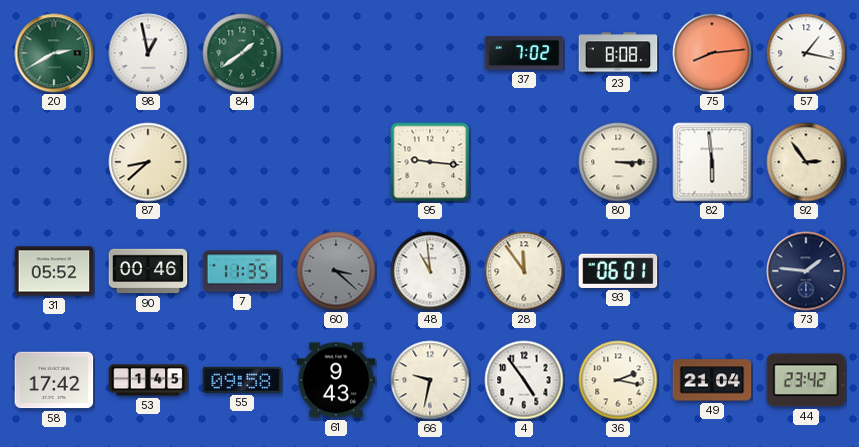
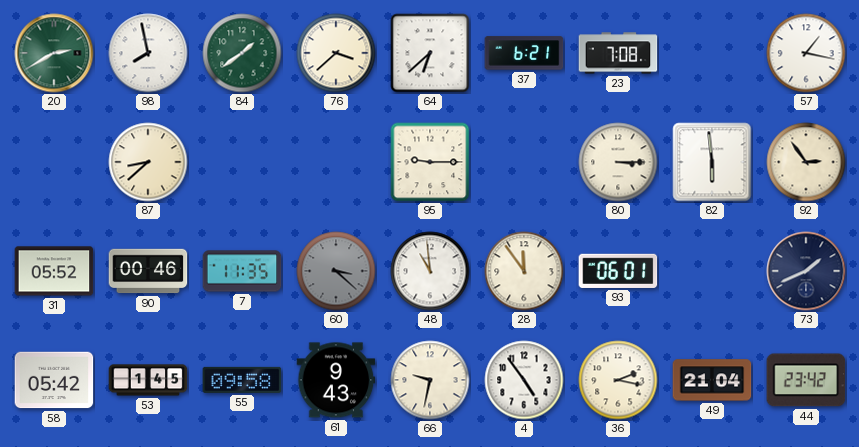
98: 12:58 -> 7:58 (148, 53)
76: none -> 3:38 (336, 53)
64: none -> 6:38 (430, 53)
37: 7:02 -> 6:21 (524, 53)
23: 8:08 -> 7:08 (618, 53)
75: 8:14 -> none (712, 53)
95: 9:16 -> 9:15 (430, 162)
73: 1:46 -> 1:41 (806, 271)
58: 17:42 -> 05:42 (54, 380)
